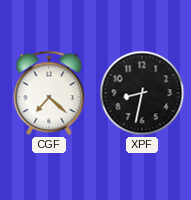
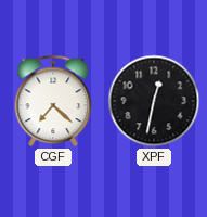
XPF: 8:32 -> 12:32 (154, 101)
